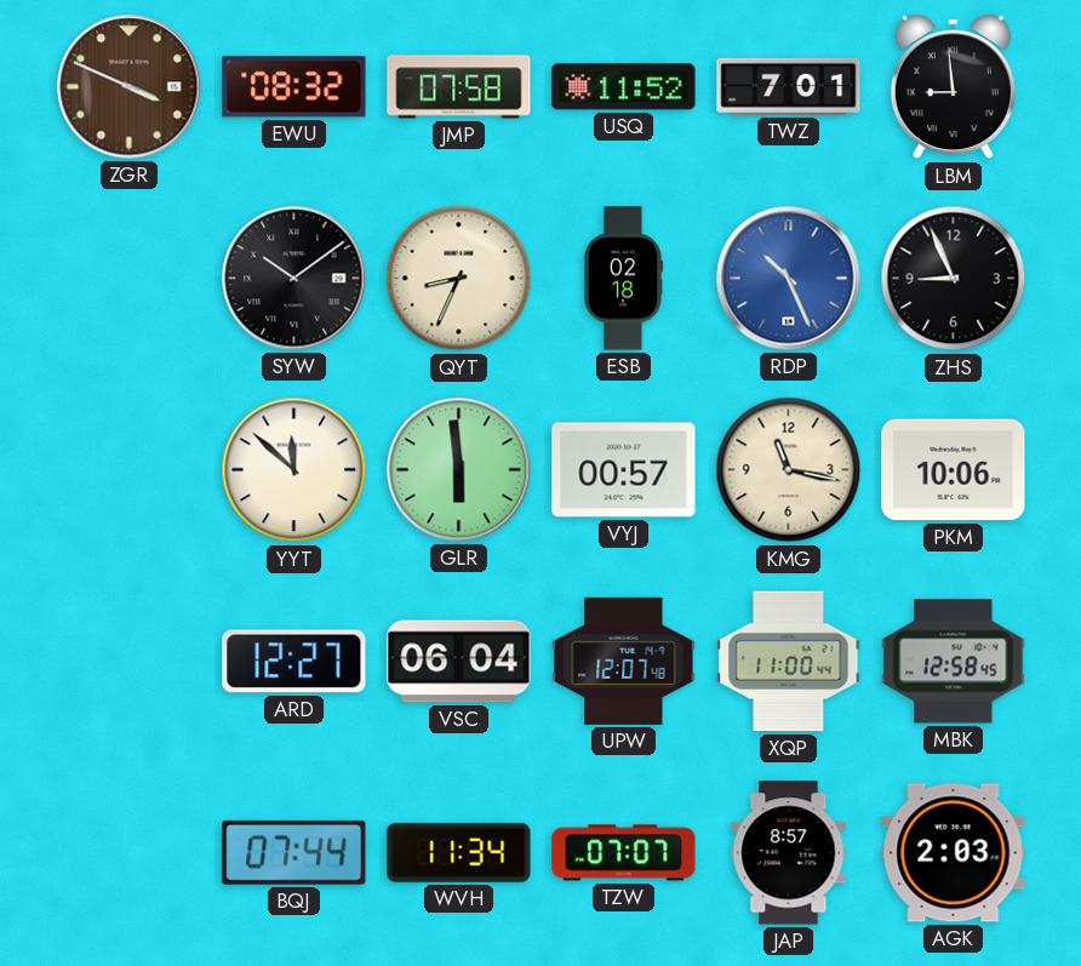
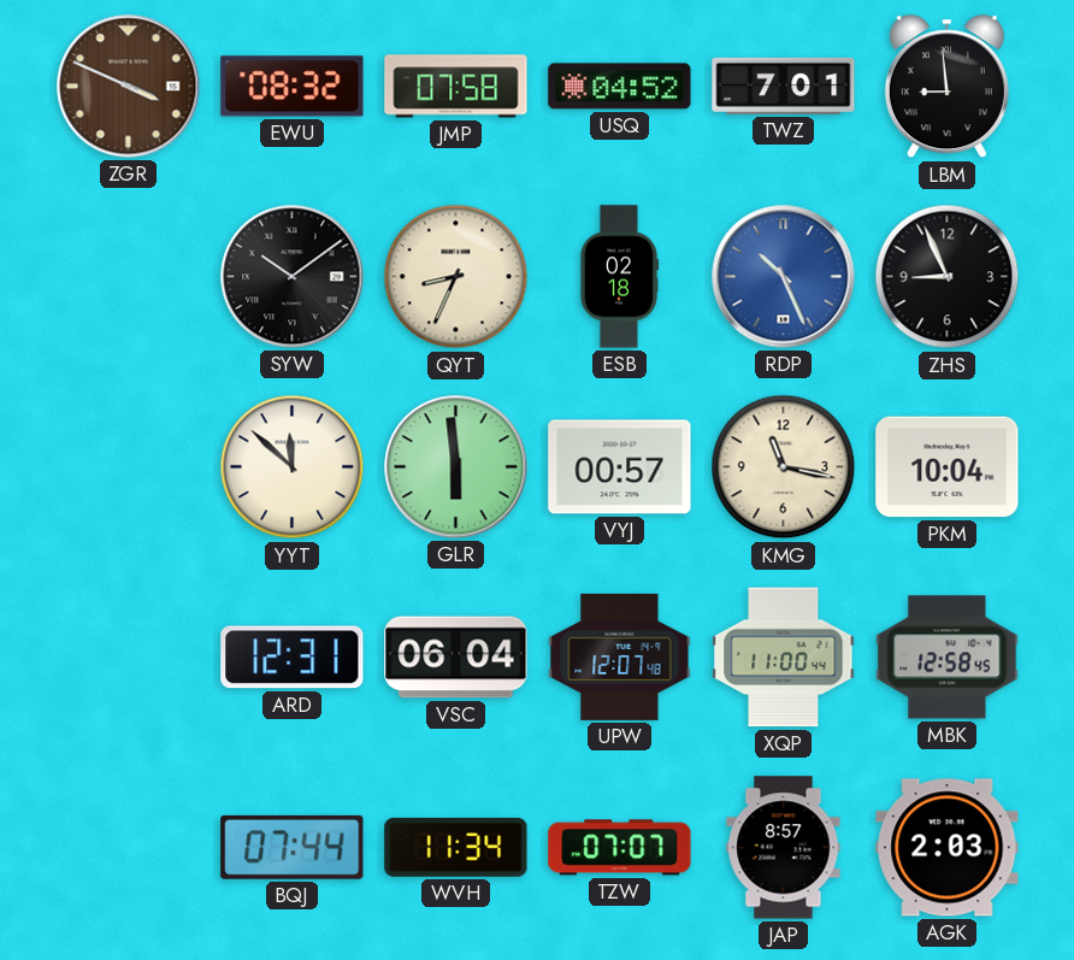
USQ: 11:52 -> 04:52 (620, 87)
PKM: 10:06 -> 10:04 (948, 467)
ARD: 12:27 -> 12:31 (293, 658)
